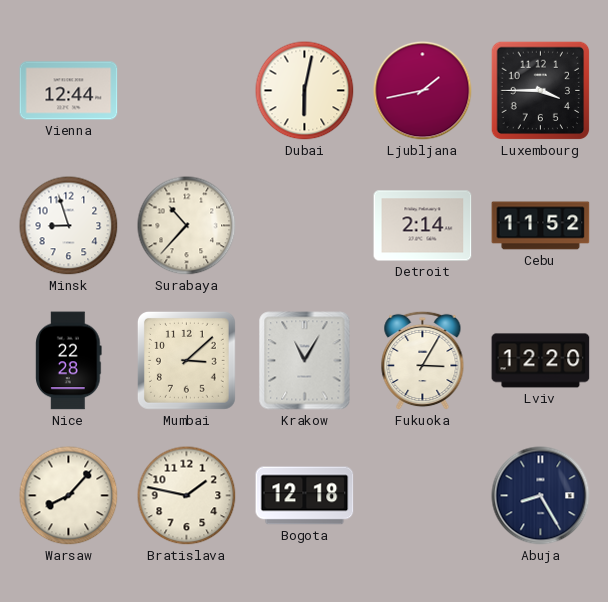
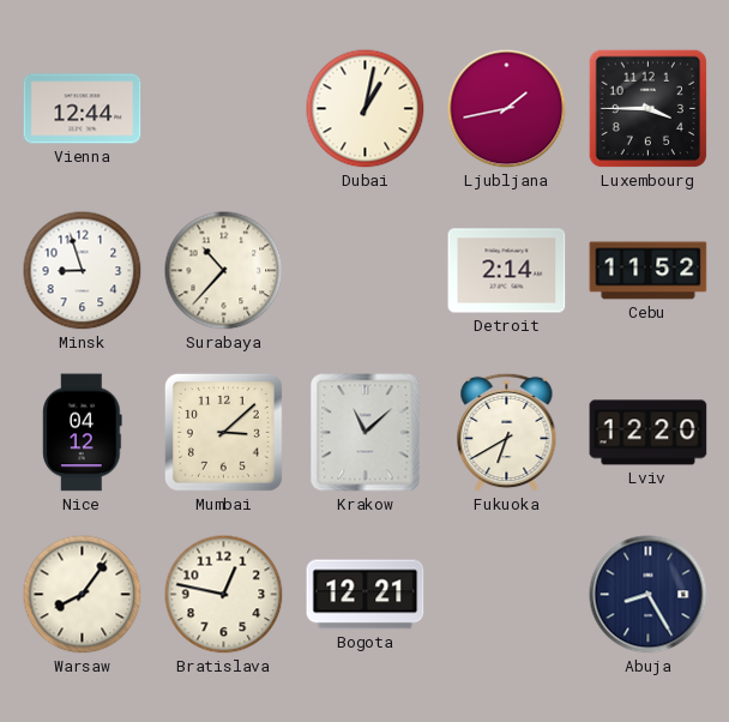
Dubai: 6:02 -> 1:02 (366, 109)
Nice: 22:28 -> 04:12 (83, 433)
Krakow: 11:05 -> 11:08 (366, 433)
Fukuoka: 3:05 -> 6:40 (507, 433)
Warsaw: 8:07 -> 8:06 (83, 595)
Bratislava: 1:47 -> 12:47 (224, 595)
Bogota: 12:18 -> 12:21 (366, 595)
